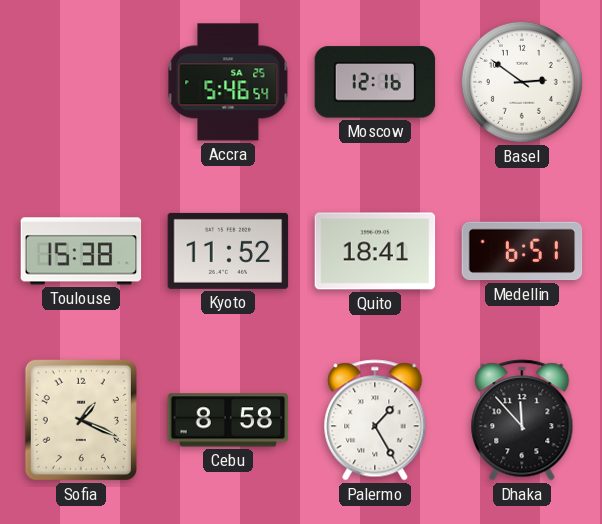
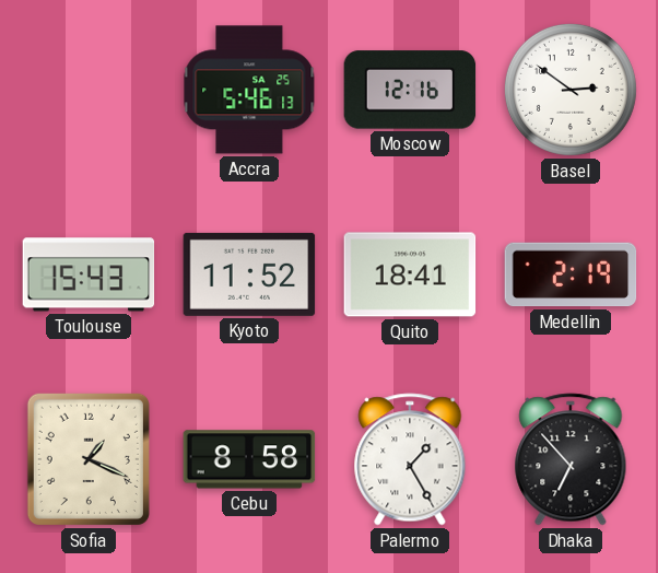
Accra: 5:46:54 -> 5:46:13 (249, 90)
Toulouse: 15:38 -> 15:43 (89, 274)
Medellin: 6:51 -> 2:19 (571, 274)
Dhaka: 11:53 -> 6:53 (571, 459)
